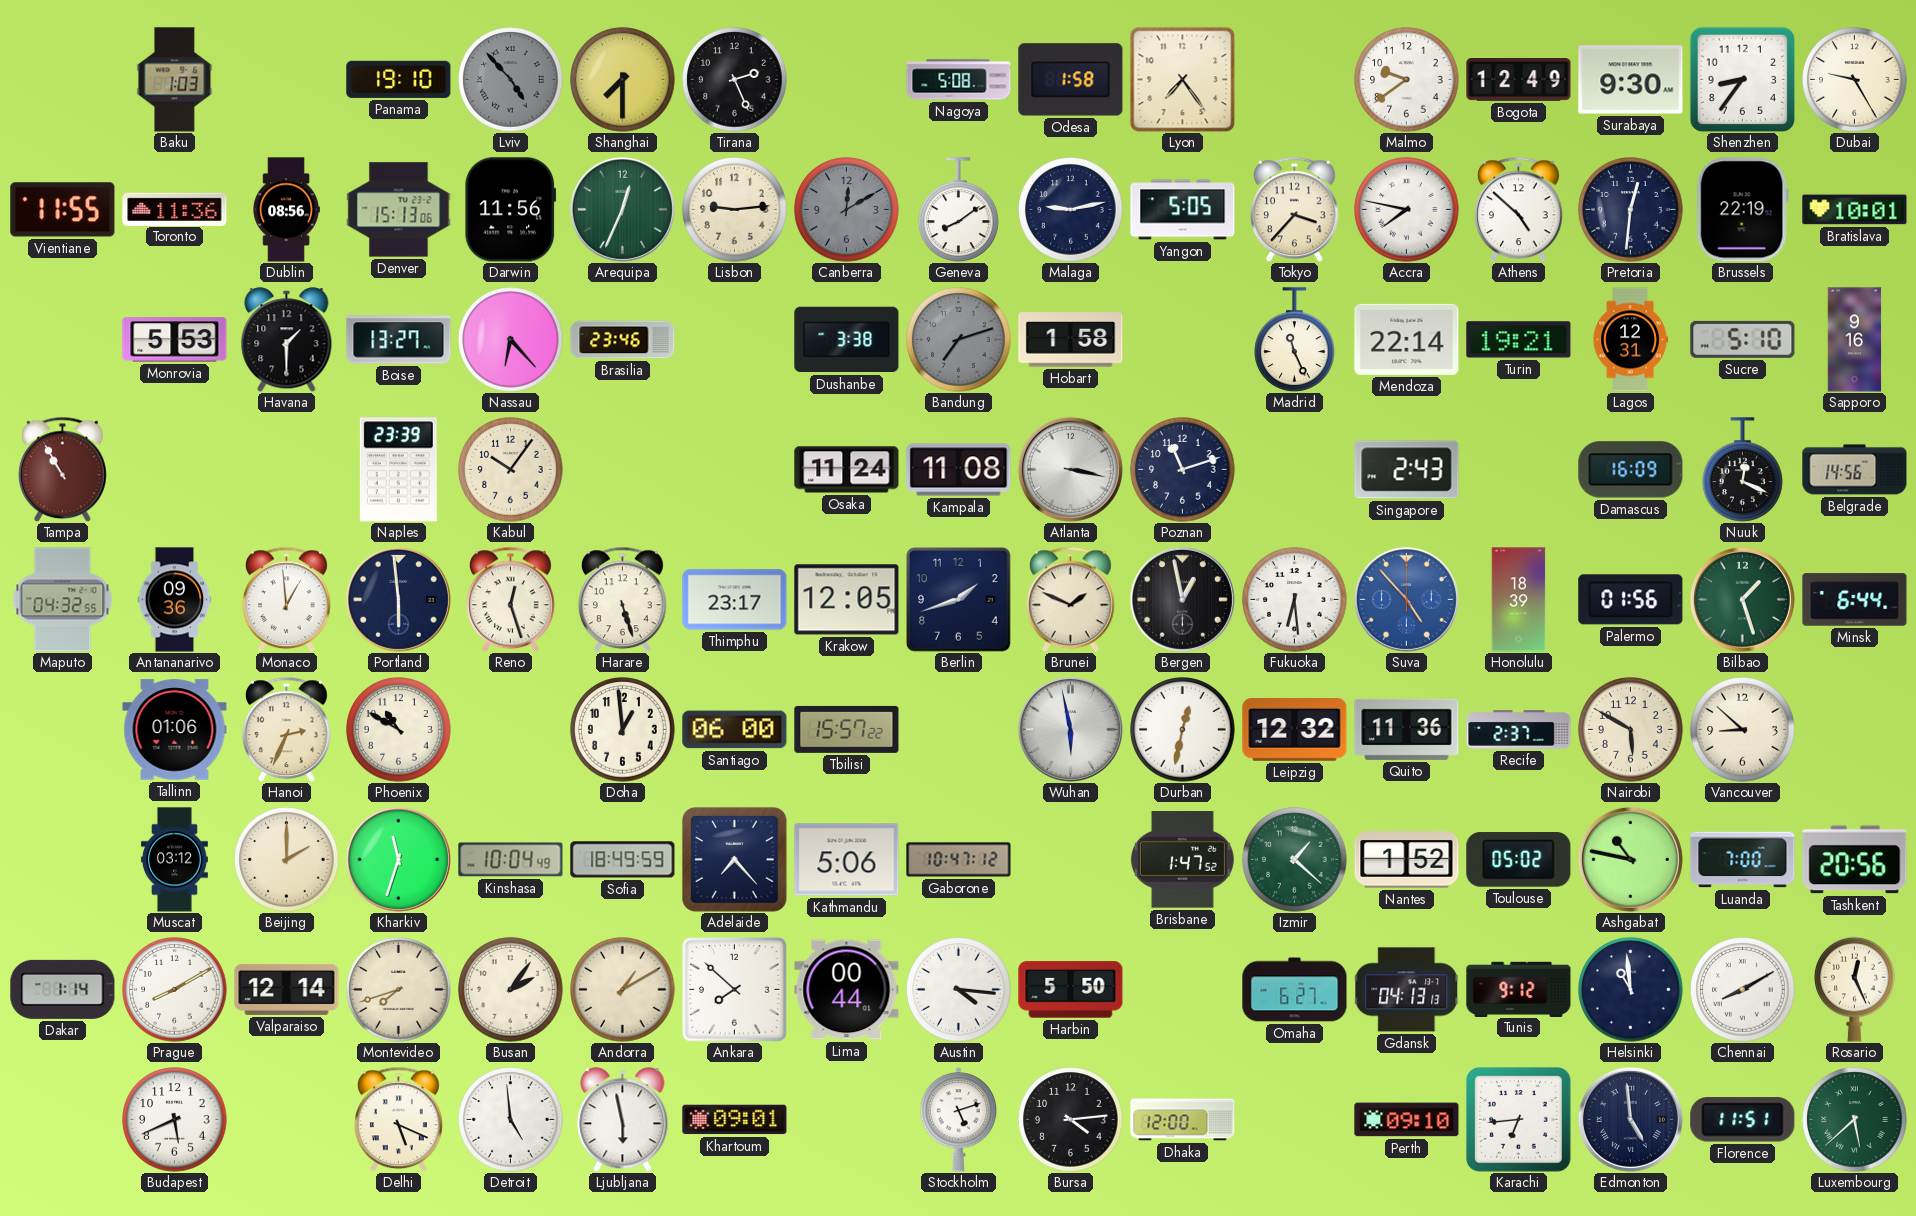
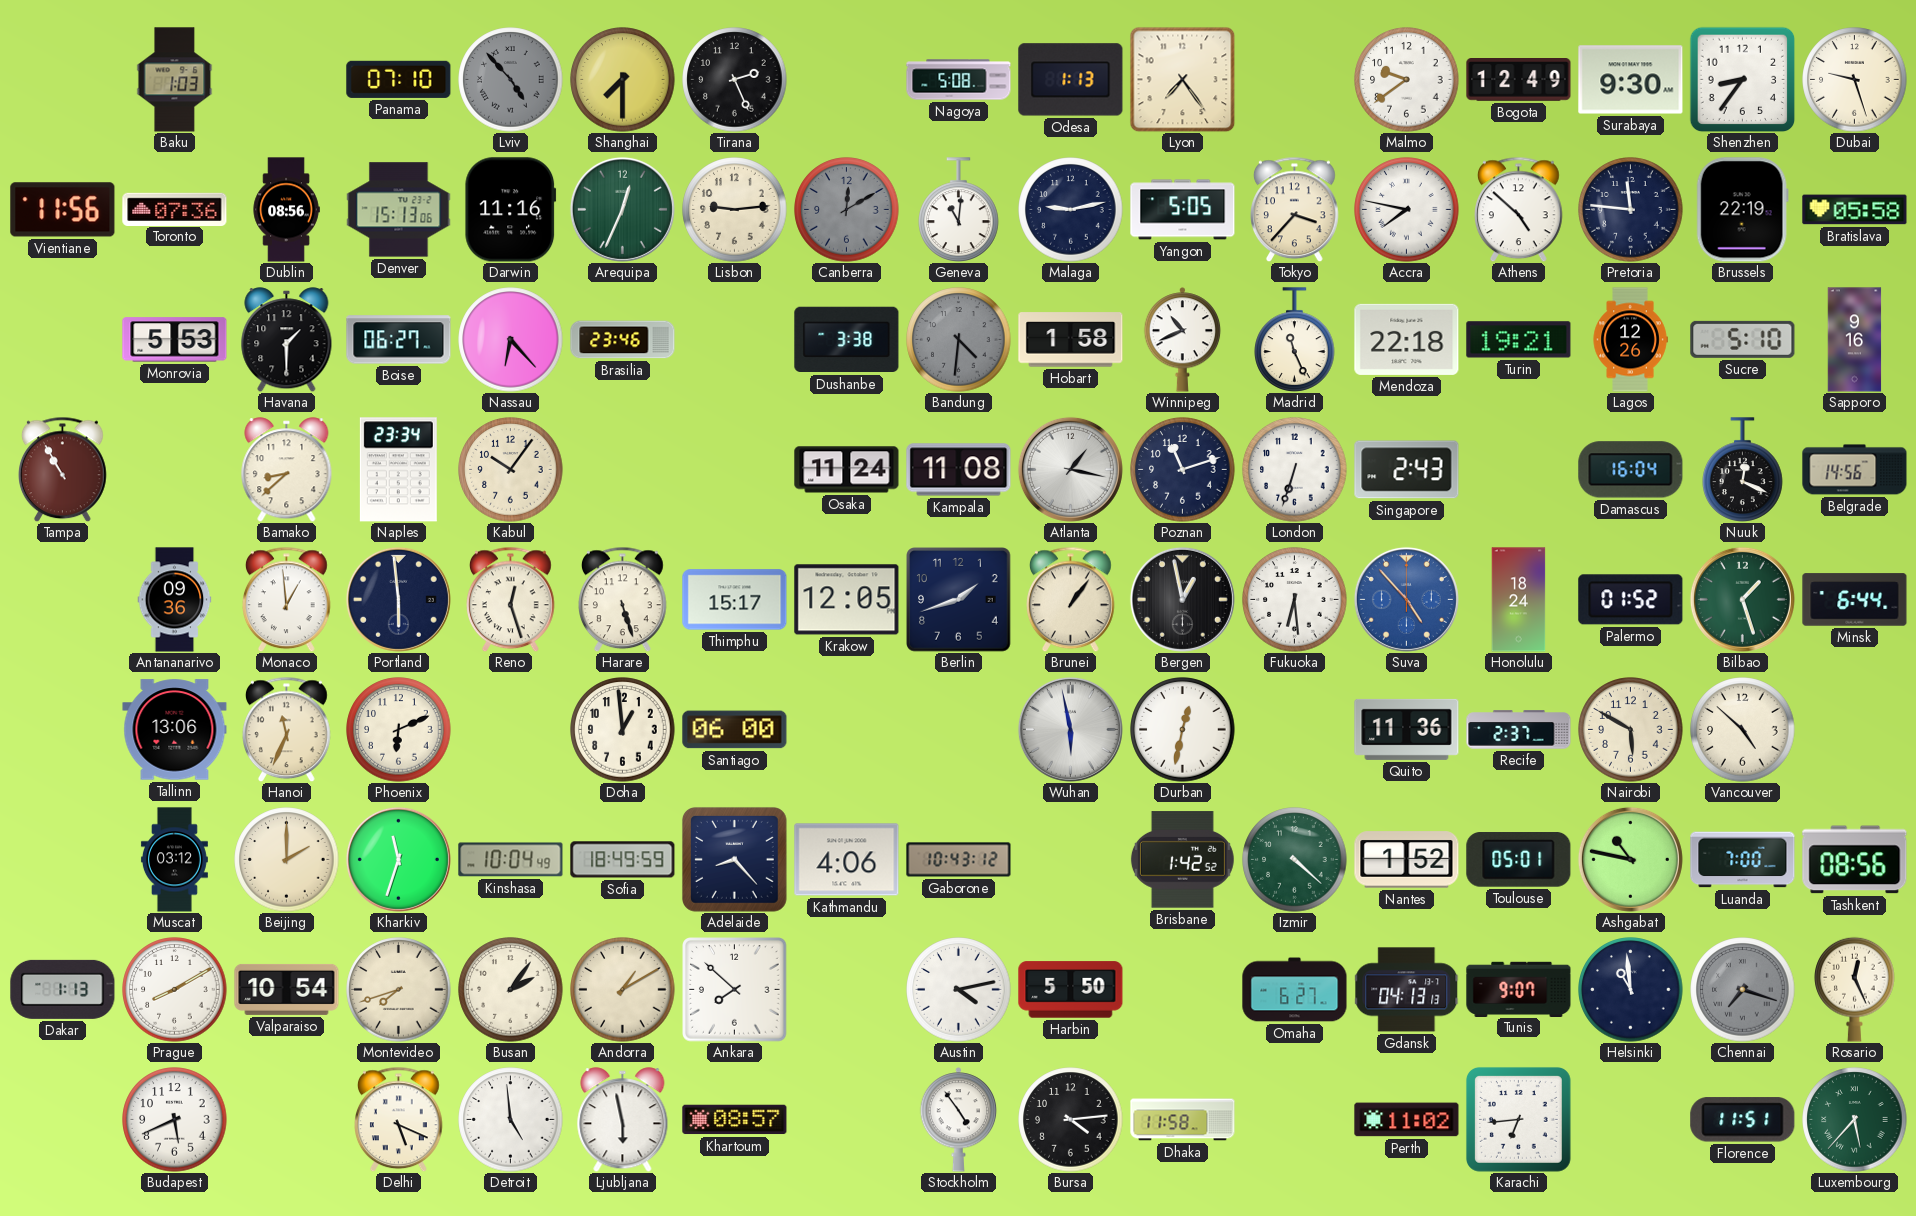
Panama: 19:10 -> 07:10 (399, 79)
Odesa: 1:58 -> 1:13 (1071, 80)
Dubai: 9:25 -> 9:27 (1855, 80)
Vientiane: 11:55 -> 11:56 (63, 210)
Toronto: 11:36 -> 07:36 (175, 209)
Darwin: 11:56 -> 11:16 (511, 210)
Geneva: 8:09 -> 11:01 (959, 210)
Pretoria: 12:31 -> 11:46 (1631, 210)
Bratislava: 10:01 -> 05:58 (1855, 210)
Boise: 13:27 -> 06:27 (399, 340)
Bandung: 7:12 -> 4:31 (959, 340)
Winnipeg: none -> 10:41 (1183, 340)
Mendoza: 22:14 -> 22:18 (1407, 339)
Lagos: 12:31 -> 12:26 (1630, 340)
Bamako: none -> 8:38 (287, 470)
Naples: 23:39 -> 23:34 (398, 470)
Atlanta: 3:17 -> 1:17 (1070, 469)
London: none -> 6:33 (1295, 470)
Damascus: 16:09 -> 16:04 (1631, 470)
Maputo: 04:32 -> none (63, 600)
Thimphu: 23:17 -> 15:17 (735, 600)
Brunei: 1:49 -> 1:06 (1071, 599)
Honolulu: 18:39 -> 18:24 (1519, 600)
Palermo: 01:56 -> 01:52 (1631, 600)
Tallinn: 01:06 -> 13:06 (175, 730)
Hanoi: 2:34 -> 11:34 (287, 729)
Phoenix: 10:50 -> 6:11 (399, 730)
Tbilisi: 15:57 -> none (847, 729)
Leipzig: 12:32 -> none (1295, 730)
Vancouver: 8:52 -> 4:52 (1743, 730)
Adelaide: 7:23 -> 8:23 (734, 859)
Kathmandu: 5:06 -> 4:06 (847, 860)
Gaborone: 10:47 -> 10:43 (959, 860)
Brisbane: 1:47 -> 1:42 (1182, 860)
Izmir: 1:22 -> 4:22 (1295, 860)
Toulouse: 05:02 -> 05:01 (1519, 860)
Tashkent: 20:56 -> 08:56 (1855, 860)
Dakar: 1:14 -> 1:13 (63, 989)
Valparaiso: 12:14 -> 10:54 (287, 989)
Lima: 00:44 -> none (847, 990)
Austin: 4:16 -> 4:13 (959, 990)
Tunis: 9:12 -> 9:07 (1519, 989)
Chennai: 8:10 -> 7:18 (1743, 990)
Chennai dial: white -> grey (1743, 990)
Khartoum: 09:01 -> 08:57 (735, 1120)
Stockholm: 5:12 -> 4:54 (959, 1120)
Dhaka: 12:00 -> 11:58 (1183, 1120)
Perth: 09:10 -> 11:02 (1407, 1120)
Edmonton: 4:59 -> none (1630, 1119)
Luxembourg: 5:38 -> 5:37 (1855, 1120)
